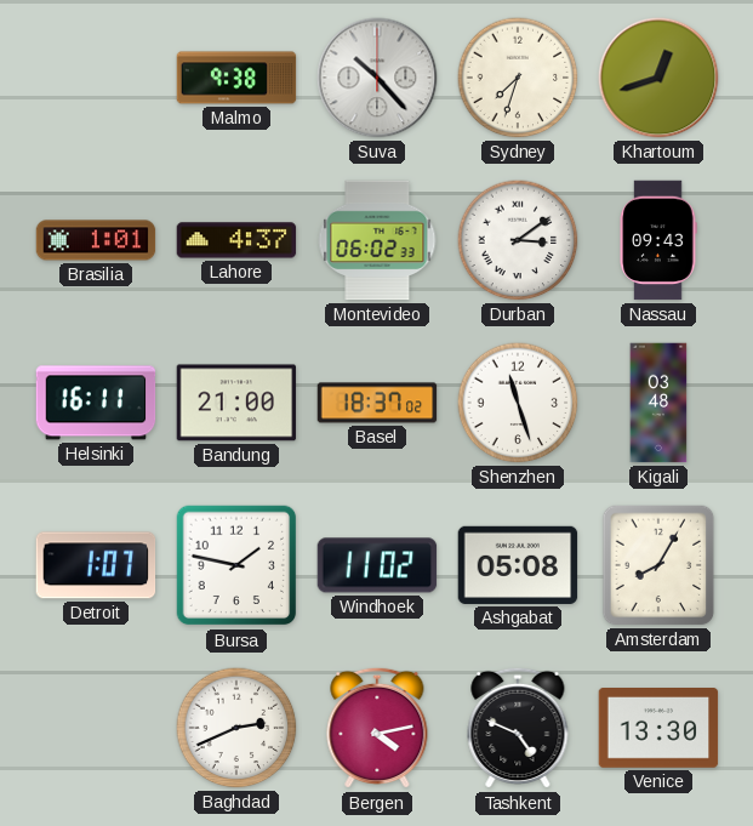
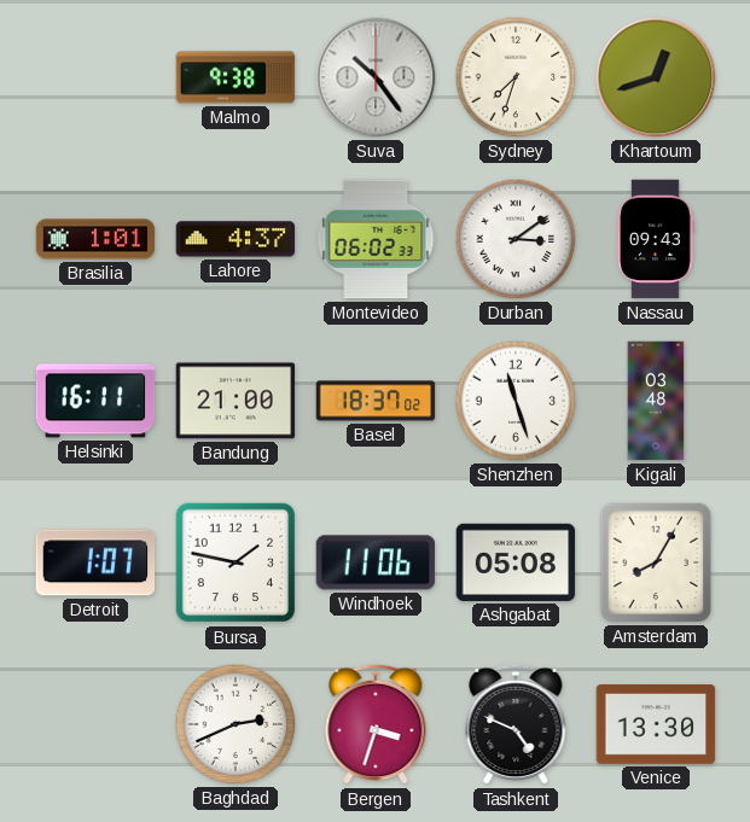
Suva: 10:23 -> 10:24 (376, 77)
Windhoek: 11:02 -> 11:06 (376, 562)
Bergen: 4:13 -> 3:33 (376, 724)
